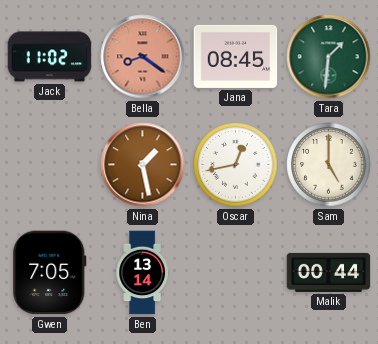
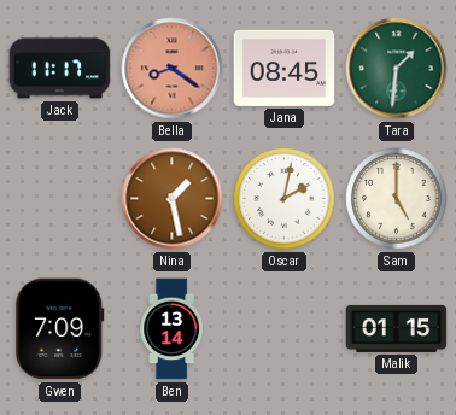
Jack: 11:02 -> 11:17 (60, 69)
Oscar: 12:43 -> 2:02 (285, 199)
Gwen: 7:05 -> 7:09 (60, 329)
Malik: 00:44 -> 01:15 (397, 328)
